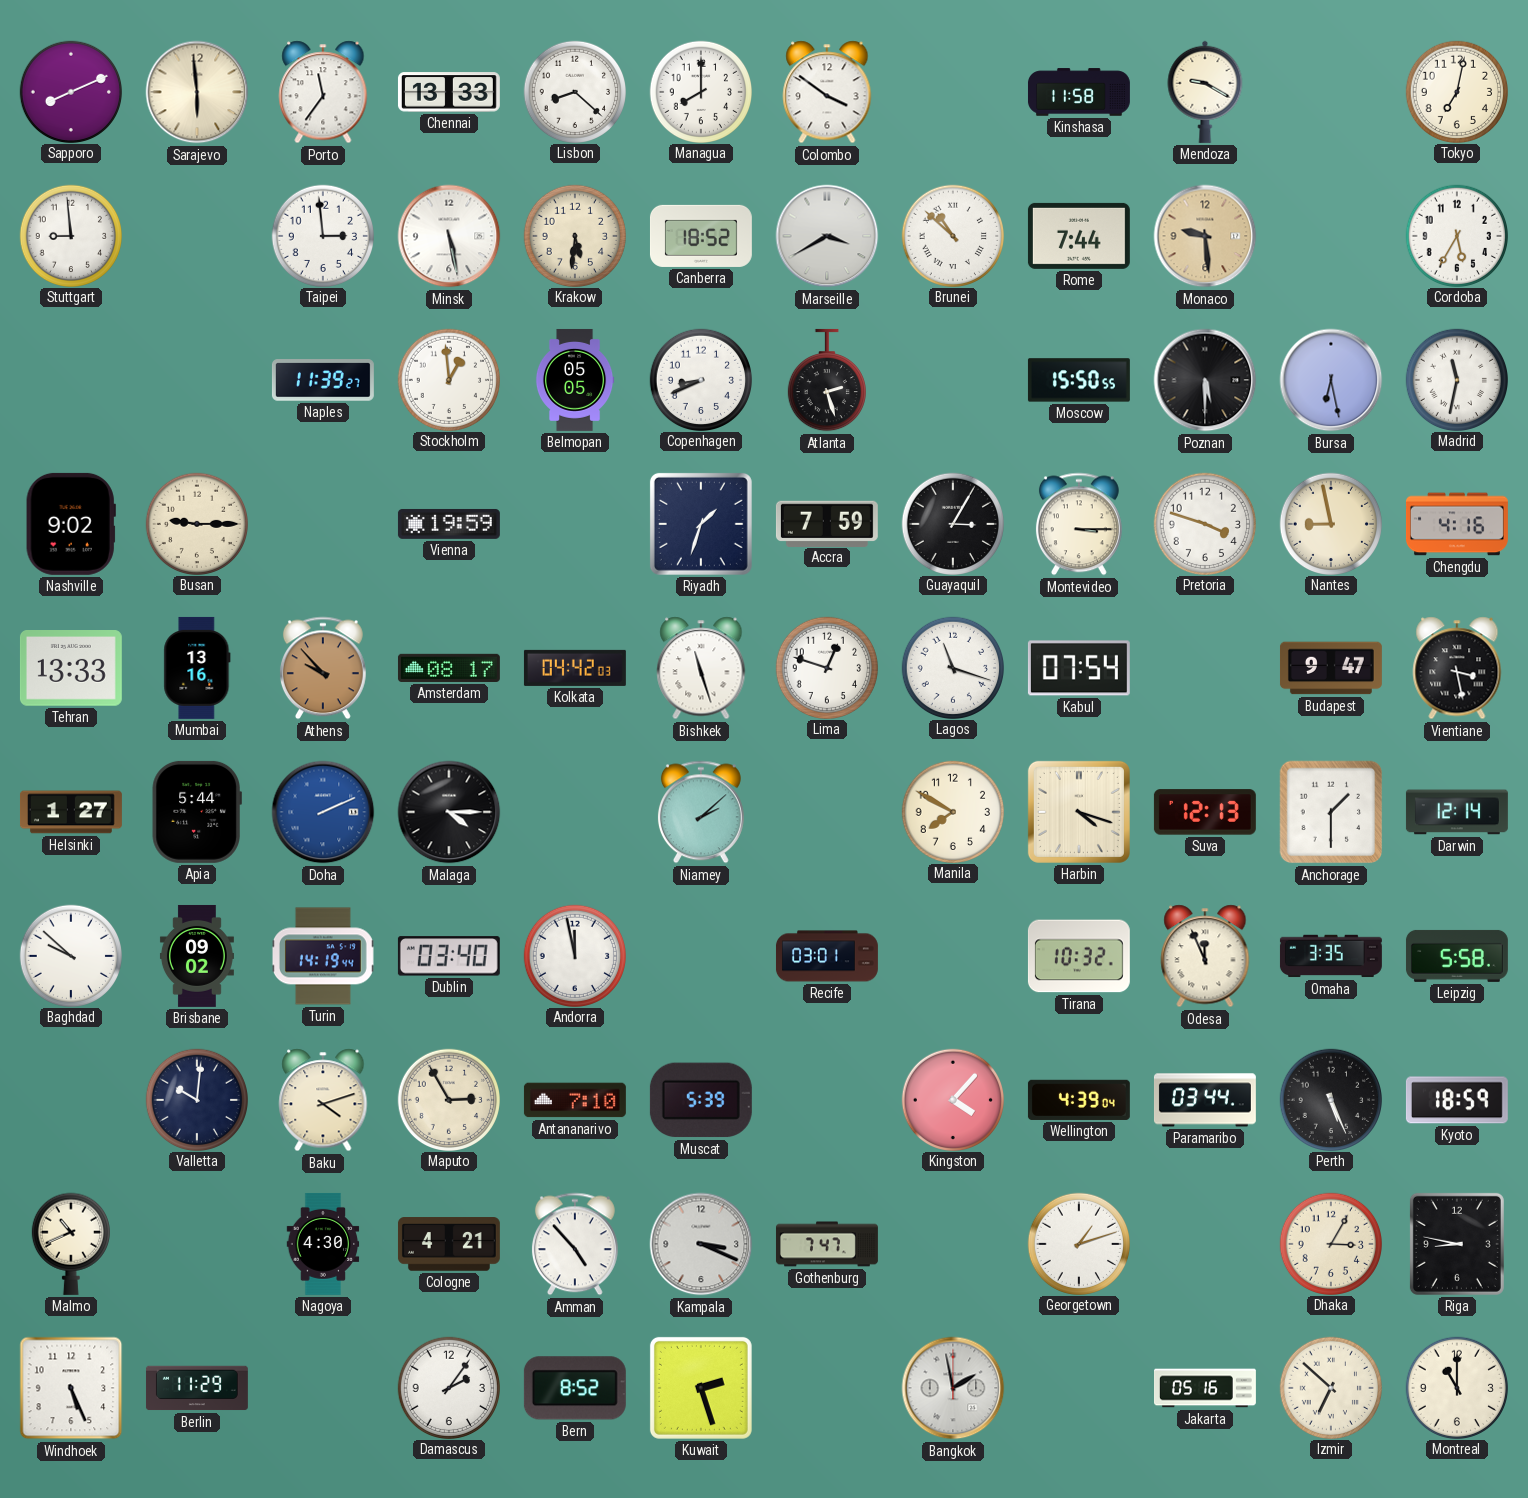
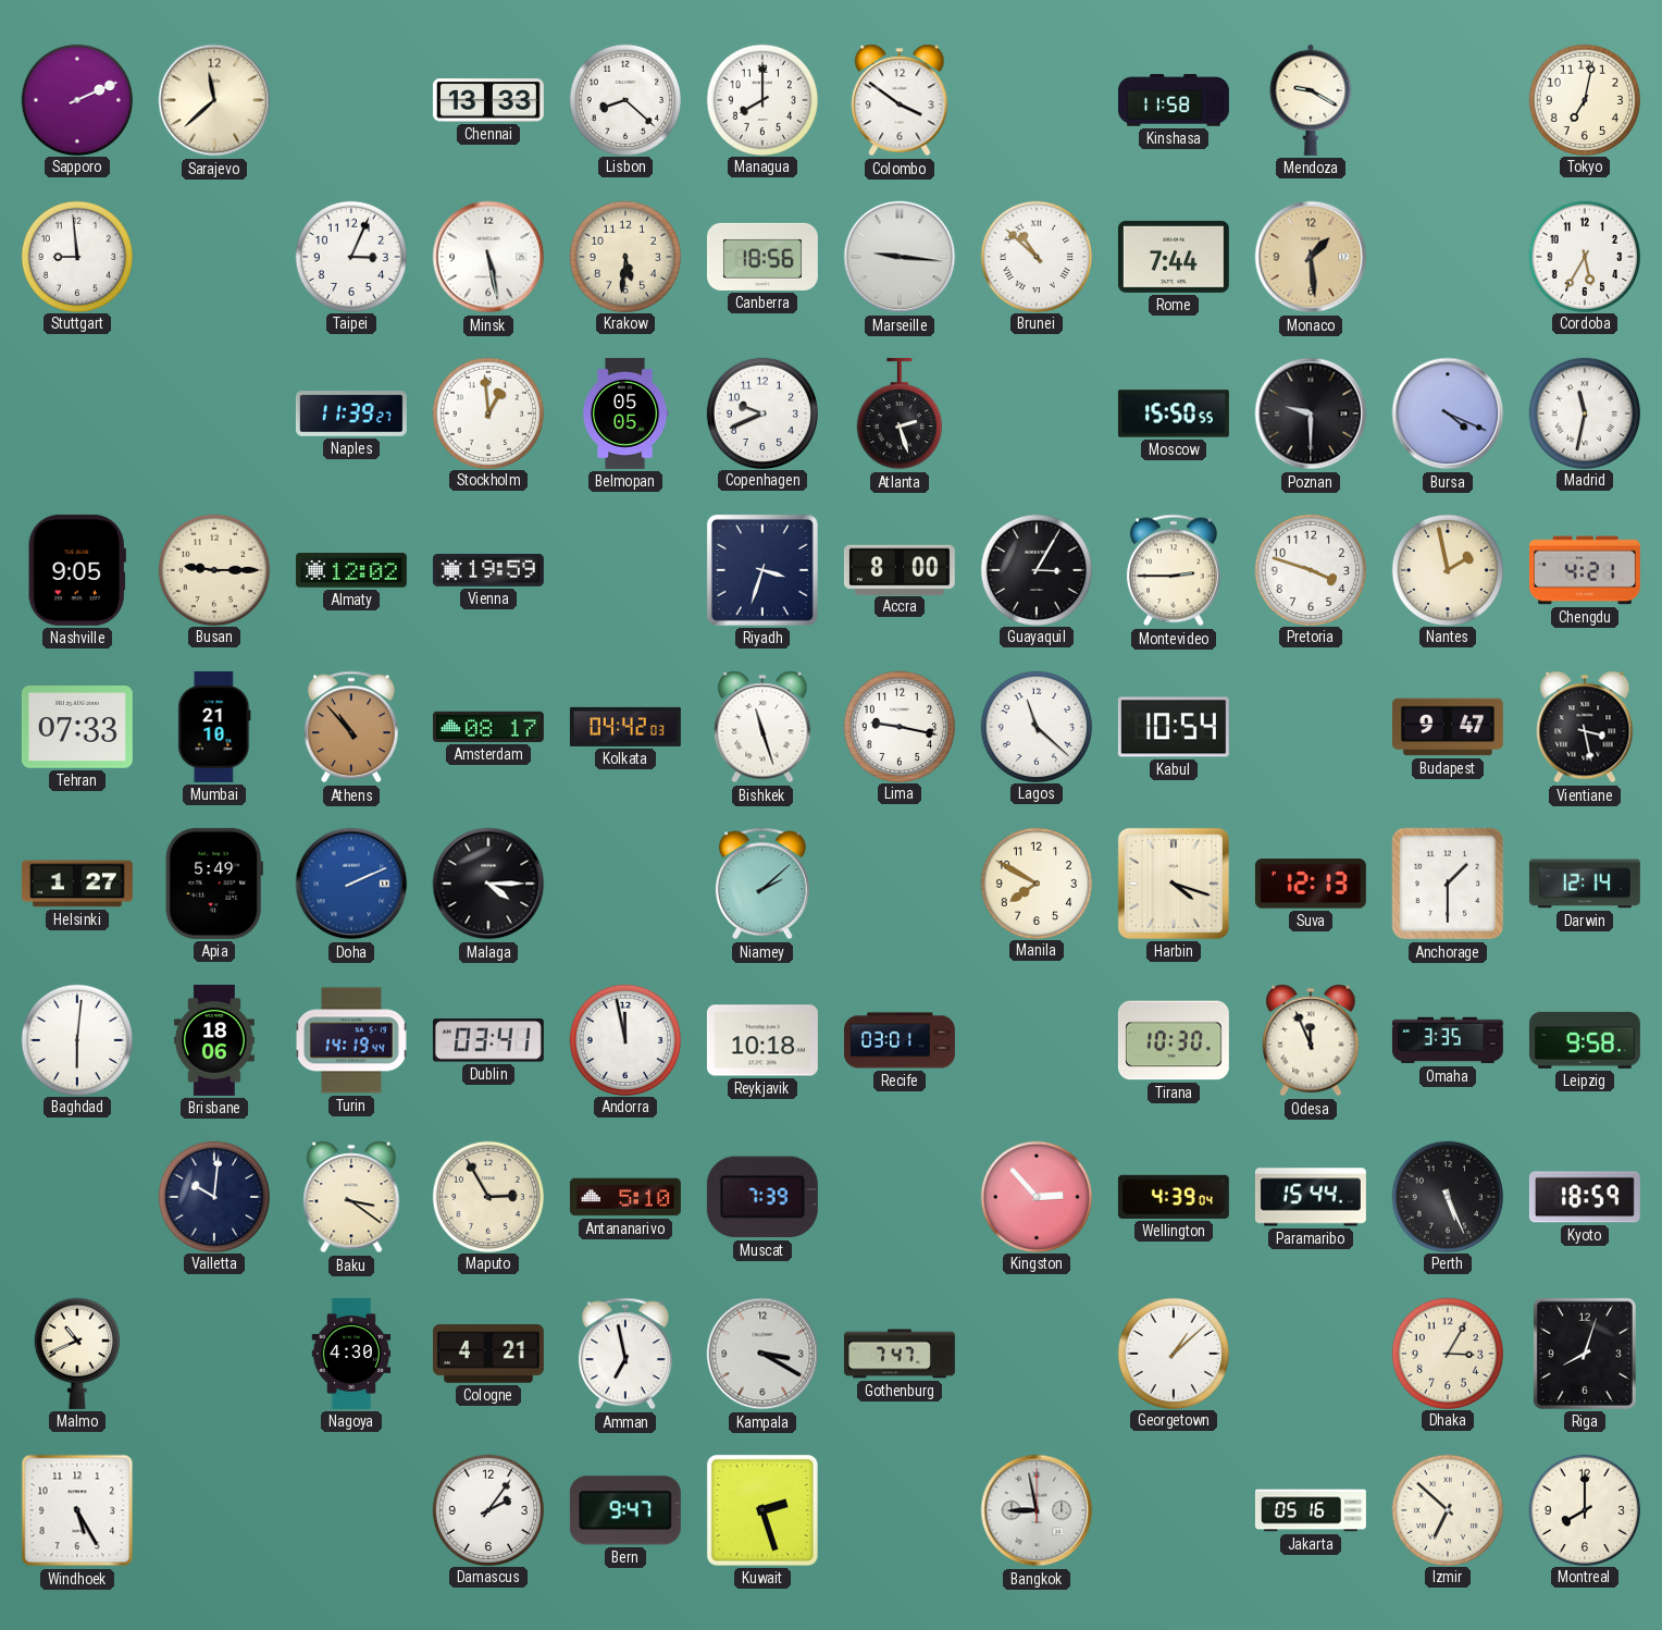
Sapporo: 8:11 -> 2:11 (76, 99)
Sarajevo: 5:59 -> 11:38 (214, 100)
Porto: 11:36 -> none (323, 92)
Taipei: 2:59 -> 3:04 (350, 256)
Canberra: 18:52 -> 18:56 (762, 257)
Marseille: 3:40 -> 9:16 (900, 257)
Monaco: 9:29 -> 1:29 (1311, 257)
Copenhagen: 8:41 -> 9:41 (761, 412)
Poznan: 5:30 -> 9:30 (1311, 413)
Bursa: 6:28 -> 4:19 (1448, 413)
Nashville: 9:02 -> 9:05 (77, 570)
Almaty: none -> 12:02 (351, 570)
Riyadh: 1:33 -> 3:33 (762, 570)
Accra: 7:59 -> 8:00 (900, 569)
Montevideo: 3:15 -> 2:45 (1174, 570)
Nantes: 8:58 -> 1:58 (1447, 569)
Chengdu: 4:16 -> 4:21 (1585, 570)
Tehran: 13:33 -> 07:33 (77, 728)
Mumbai: 13:16 -> 21:10 (214, 727)
Athens: 9:53 -> 10:53 (351, 727)
Lima: 12:48 -> 9:17 (898, 726)
Lagos: 11:18 -> 11:22 (1035, 726)
Kabul: 07:54 -> 10:54 (1174, 727)
Apia: 5:44 -> 5:49 (214, 884)
Baghdad: 9:52 -> 6:01 (76, 1039)
Brisbane: 09:02 -> 18:06 (214, 1040)
Dublin: 03:40 -> 03:41 (488, 1040)
Reykjavik: none -> 10:18 (762, 1040)
Tirana: 10:32 -> 10:30 (1174, 1040)
Leipzig: 5:58 -> 9:58 (1585, 1040)
Baku: 4:12 -> 3:21 (351, 1197)
Antananarivo: 7:10 -> 5:10 (625, 1197)
Muscat: 5:39 -> 7:39 (762, 1197)
Kingston: 4:07 -> 2:53 (1035, 1196)
Paramaribo: 03:44 -> 15:44 (1311, 1197)
Amman: 4:53 -> 6:58 (625, 1354)
Kampala: 3:19 -> 3:20 (762, 1354)
Georgetown: 1:12 -> 1:08 (1173, 1353)
Riga: 8:47 -> 8:03 (1585, 1354)
Windhoek: 5:26 -> 5:25 (77, 1510)
Berlin: 11:29 -> none (197, 1388)
Bern: 8:52 -> 9:47 (625, 1510)
Bangkok: 1:58 -> 8:58 (1037, 1510)
Montreal: 11:00 -> 8:00 (1584, 1509)
